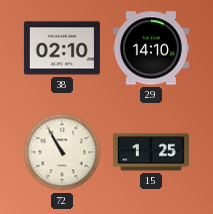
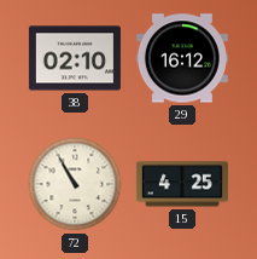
29: 14:10 -> 16:12 (182, 58)
15: 1:25 -> 4:25 (182, 184)
